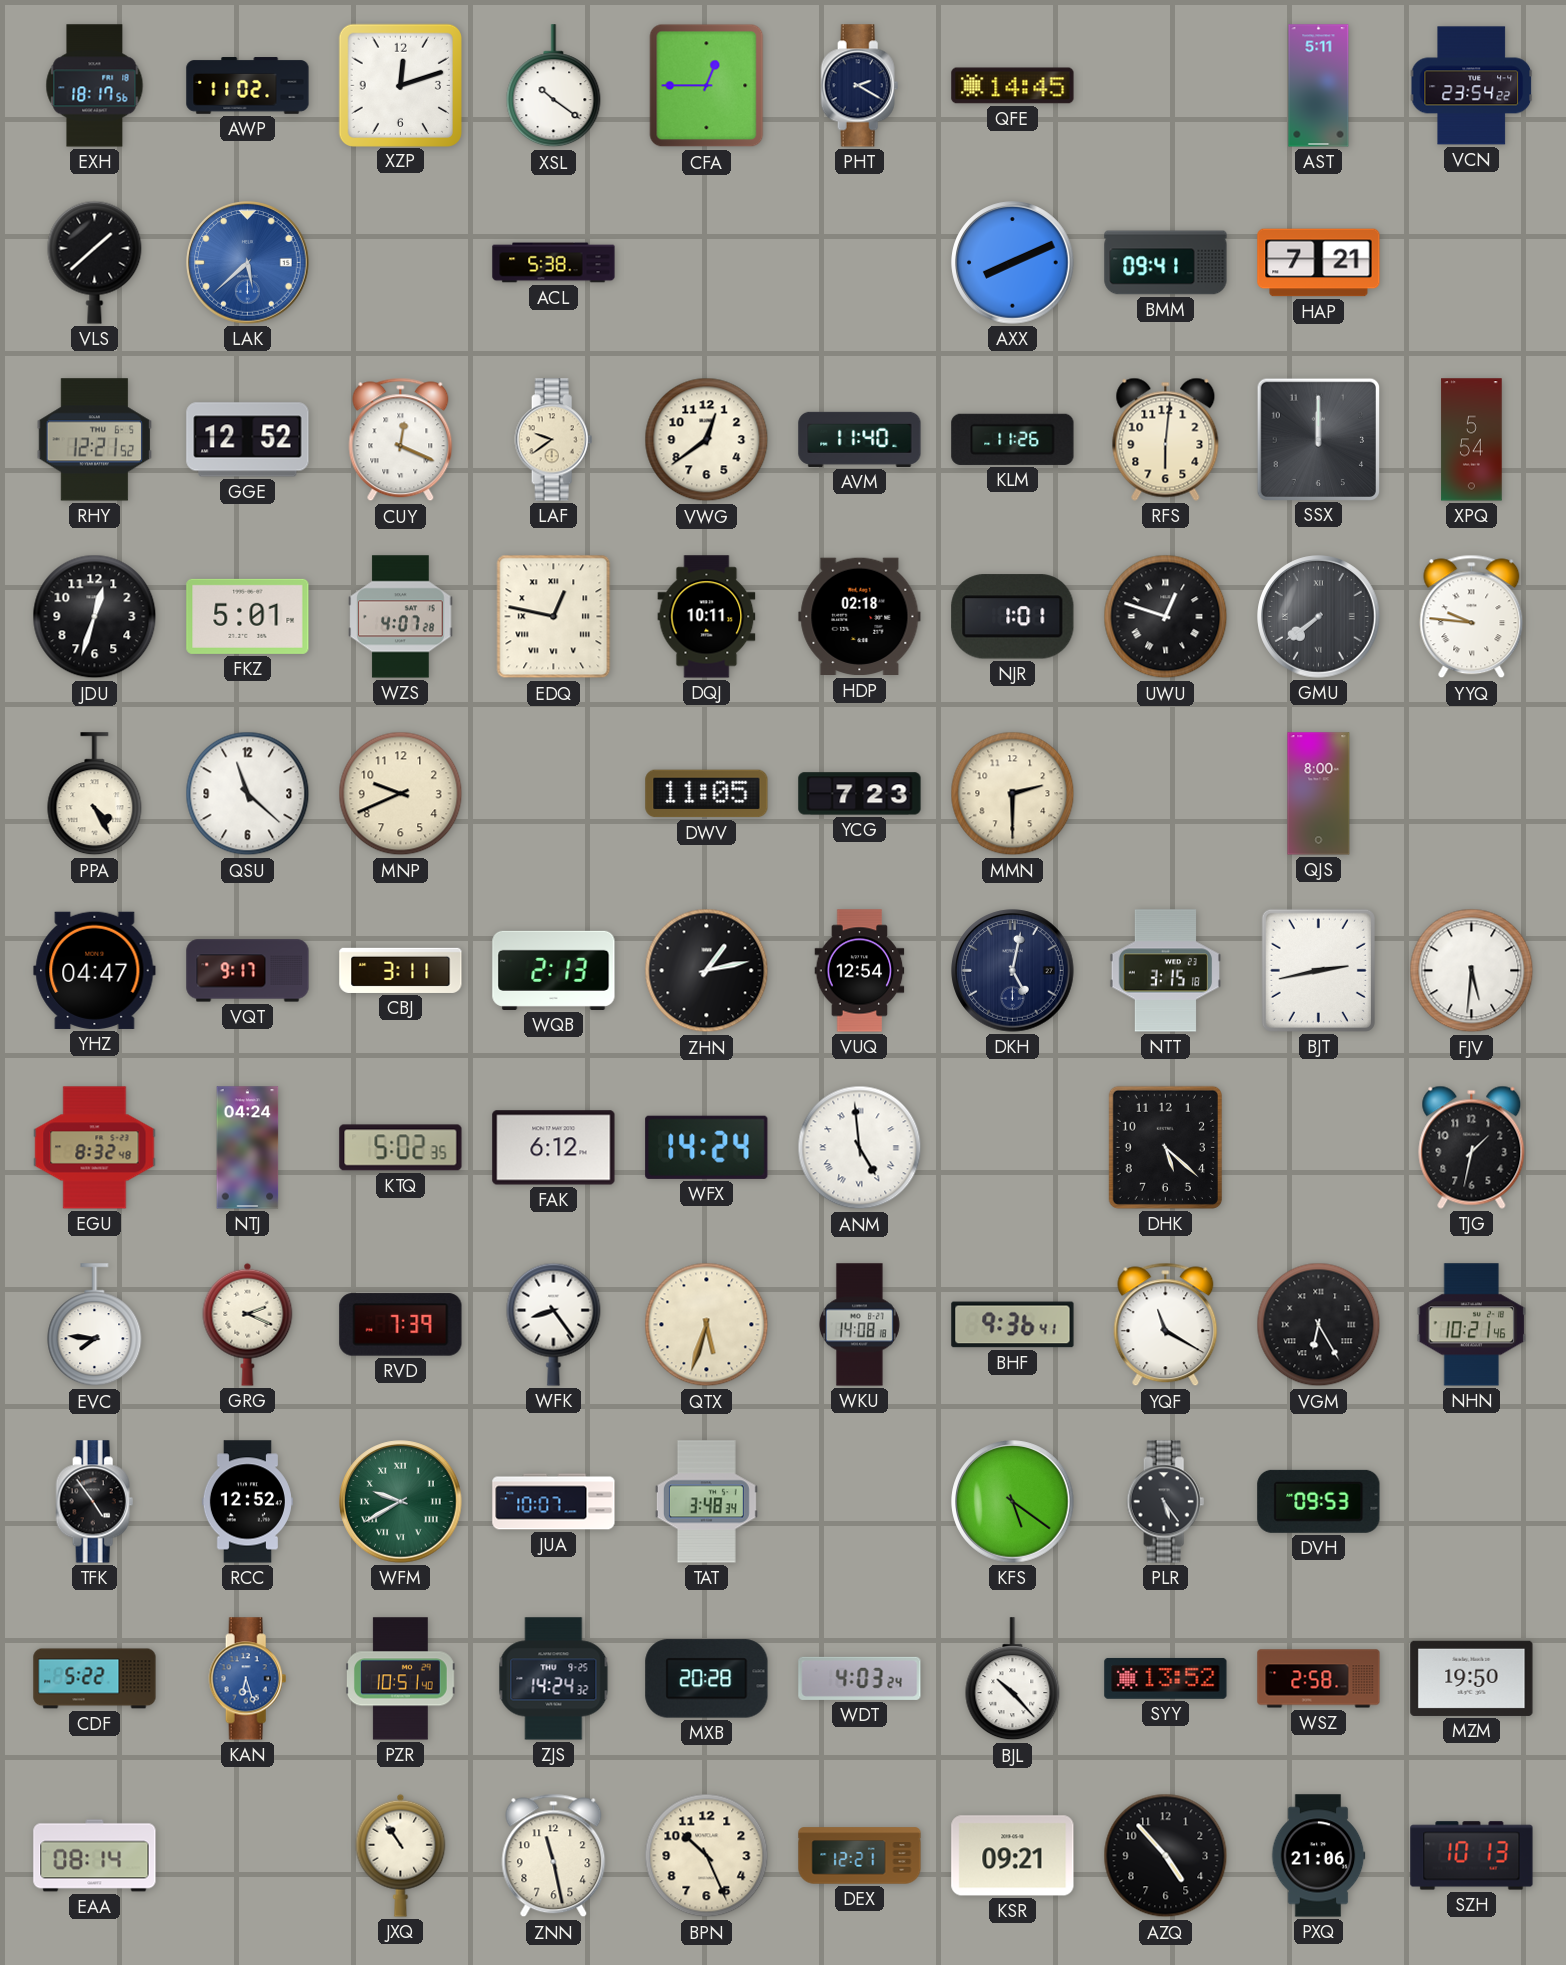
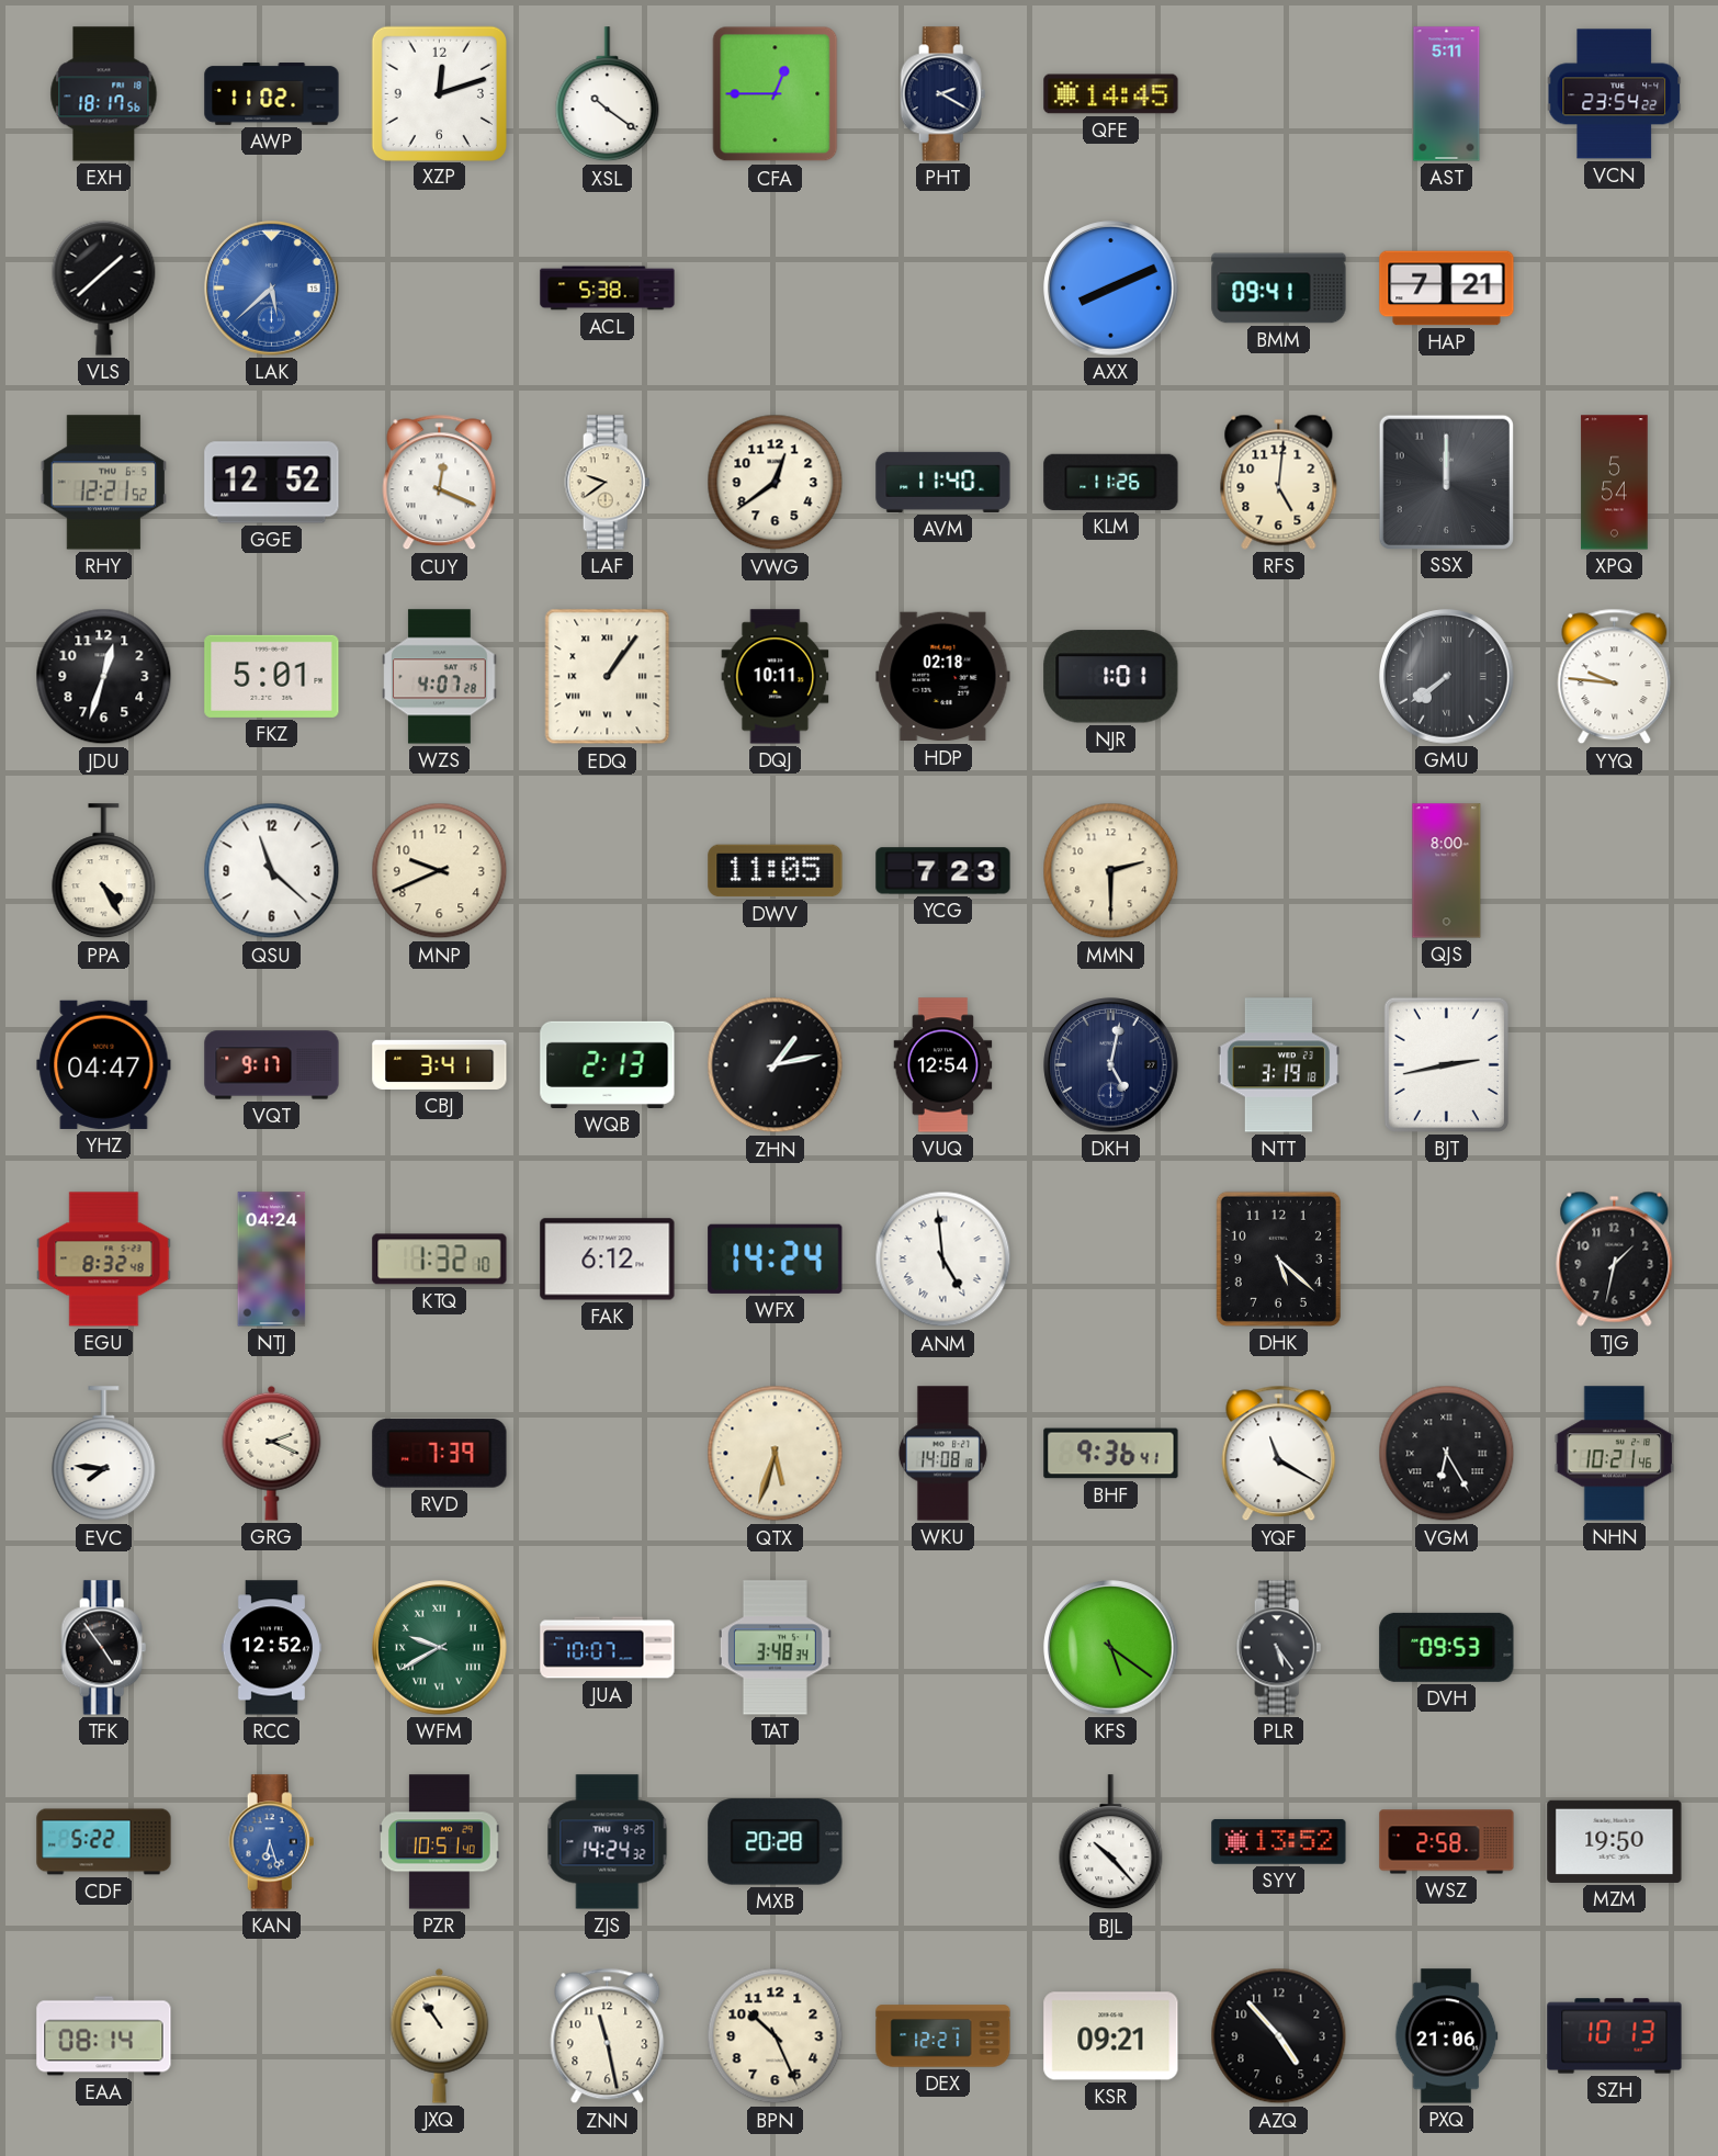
RFS: 6:01 -> 5:01 (1279, 482)
EDQ: 12:47 -> 1:06 (608, 677)
UWU: 12:48 -> none (1166, 617)
CBJ: 3:11 -> 3:41 (440, 1064)
NTT: 3:15 -> 3:19 (1278, 1065)
FJV: 5:31 -> none (1472, 971)
KTQ: 5:02 -> 1:32 (440, 1260)
WFK: 8:24 -> none (554, 1324)
WDT: 4:03 -> none (860, 1678)
